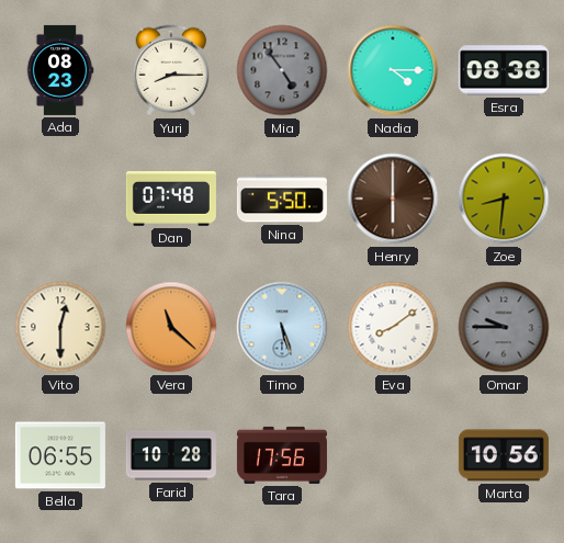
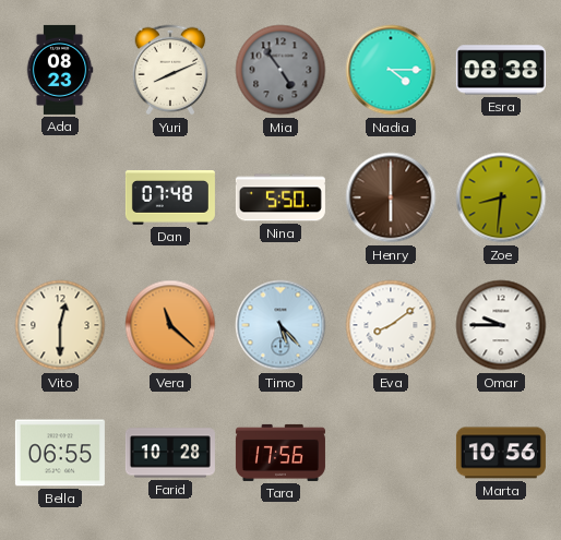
Yuri: 8:15 -> 8:11 (170, 70)
Timo: 5:27 -> 5:23 (280, 325)
Omar dial: grey -> white (501, 325)
